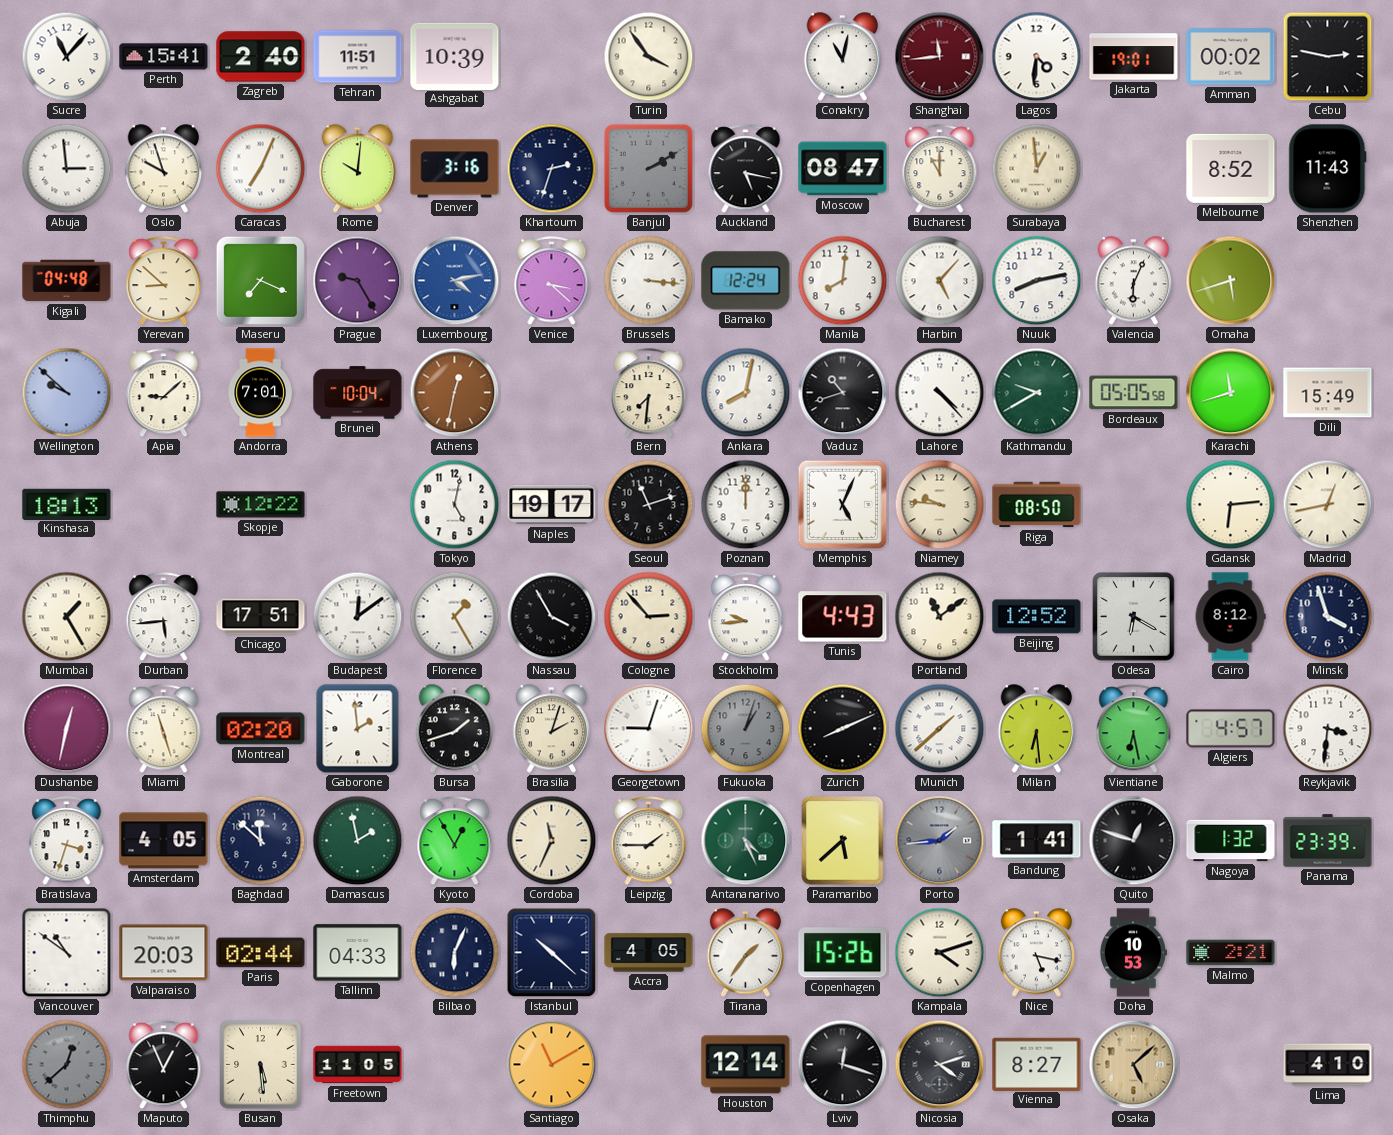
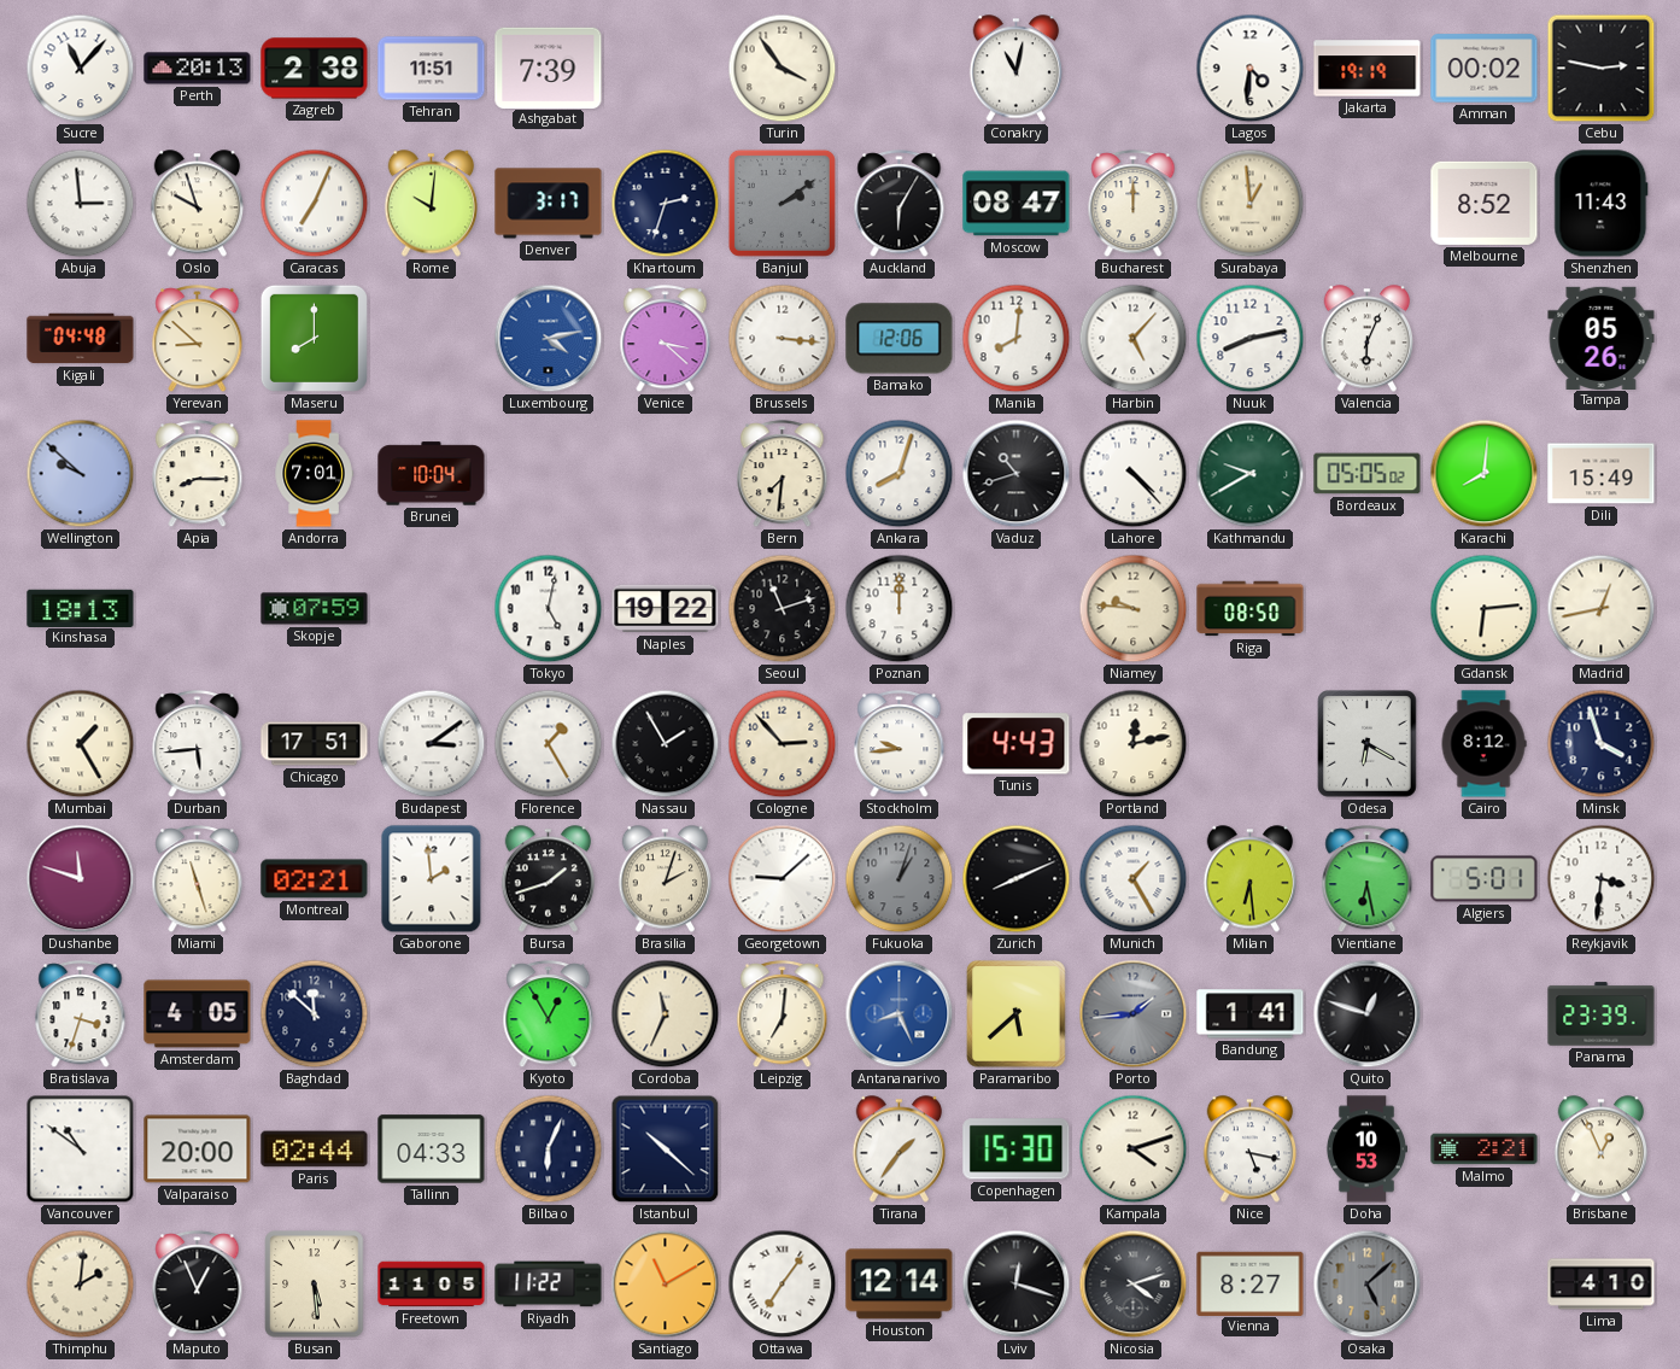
Perth: 15:41 -> 20:13 (198, 69)
Zagreb: 2:40 -> 2:38 (315, 69)
Ashgabat: 10:39 -> 7:39 (549, 68)
Shanghai: 11:44 -> none (940, 57)
Jakarta: 19:01 -> 19:19 (1368, 69)
Denver: 3:16 -> 3:17 (549, 204)
Banjul: 2:10 -> 2:09 (782, 203)
Auckland: 5:17 -> 6:05 (900, 204)
Bucharest: 11:00 -> 12:00 (1134, 204)
Maseru: 7:19 -> 8:00 (314, 338)
Prague: 9:25 -> none (358, 281)
Bamako: 12:24 -> 12:06 (900, 339)
Omaha: 5:42 -> none (1231, 281)
Tampa: none -> 05:26 (1602, 338)
Apia: 9:08 -> 8:15 (198, 474)
Athens: 12:32 -> none (455, 393)
Ankara: 8:02 -> 8:03 (900, 474)
Bordeaux: 05:05:58 -> 05:05:02 (1368, 474)
Karachi: 11:42 -> 8:01 (1485, 474)
Skopje: 12:22 -> 07:59 (315, 609)
Naples: 19:17 -> 19:22 (666, 609)
Memphis: 5:04 -> none (843, 505)
Budapest: 12:09 -> 3:09 (432, 744)
Nassau: 3:55 -> 1:55 (666, 744)
Portland: 11:09 -> 12:13 (1134, 744)
Beijing: 12:52 -> none (1037, 617)
Dushanbe: 12:32 -> 11:48 (81, 879)
Montreal: 02:20 -> 02:21 (315, 879)
Georgetown: 9:03 -> 9:08 (783, 879)
Munich: 1:38 -> 1:25 (1134, 879)
Algiers: 4:57 -> 5:01 (1485, 879)
Damascus: 1:58 -> none (358, 841)
Leipzig: 1:45 -> 7:01 (783, 1014)
Antananarivo: 4:26 -> 8:26 (900, 1014)
Antananarivo dial: green -> blue (900, 1014)
Nagoya: 1:32 -> none (1231, 841)
Valparaiso: 20:03 -> 20:00 (198, 1149)
Accra: 4:05 -> none (649, 953)
Copenhagen: 15:26 -> 15:30 (1017, 1149)
Brisbane: none -> 12:56 (1602, 1149)
Thimphu: 12:38 -> 2:01 (81, 1285)
Thimphu dial: grey -> cream (81, 1285)
Riyadh: none -> 11:22 (549, 1285)
Ottawa: none -> 7:06 (783, 1285)
Osaka dial: champagne -> grey (1368, 1285)
